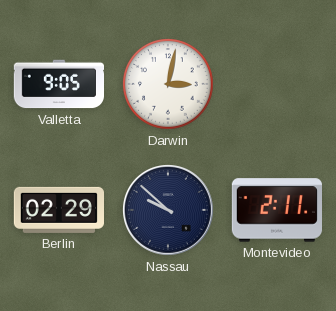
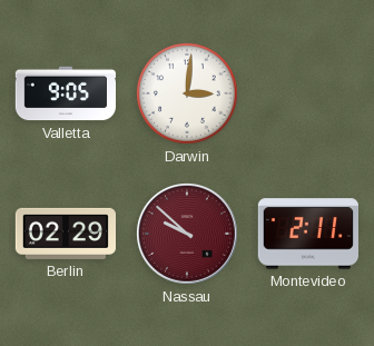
Darwin: 3:02 -> 3:01 (188, 95)
Nassau dial: navy -> burgundy (188, 235)
